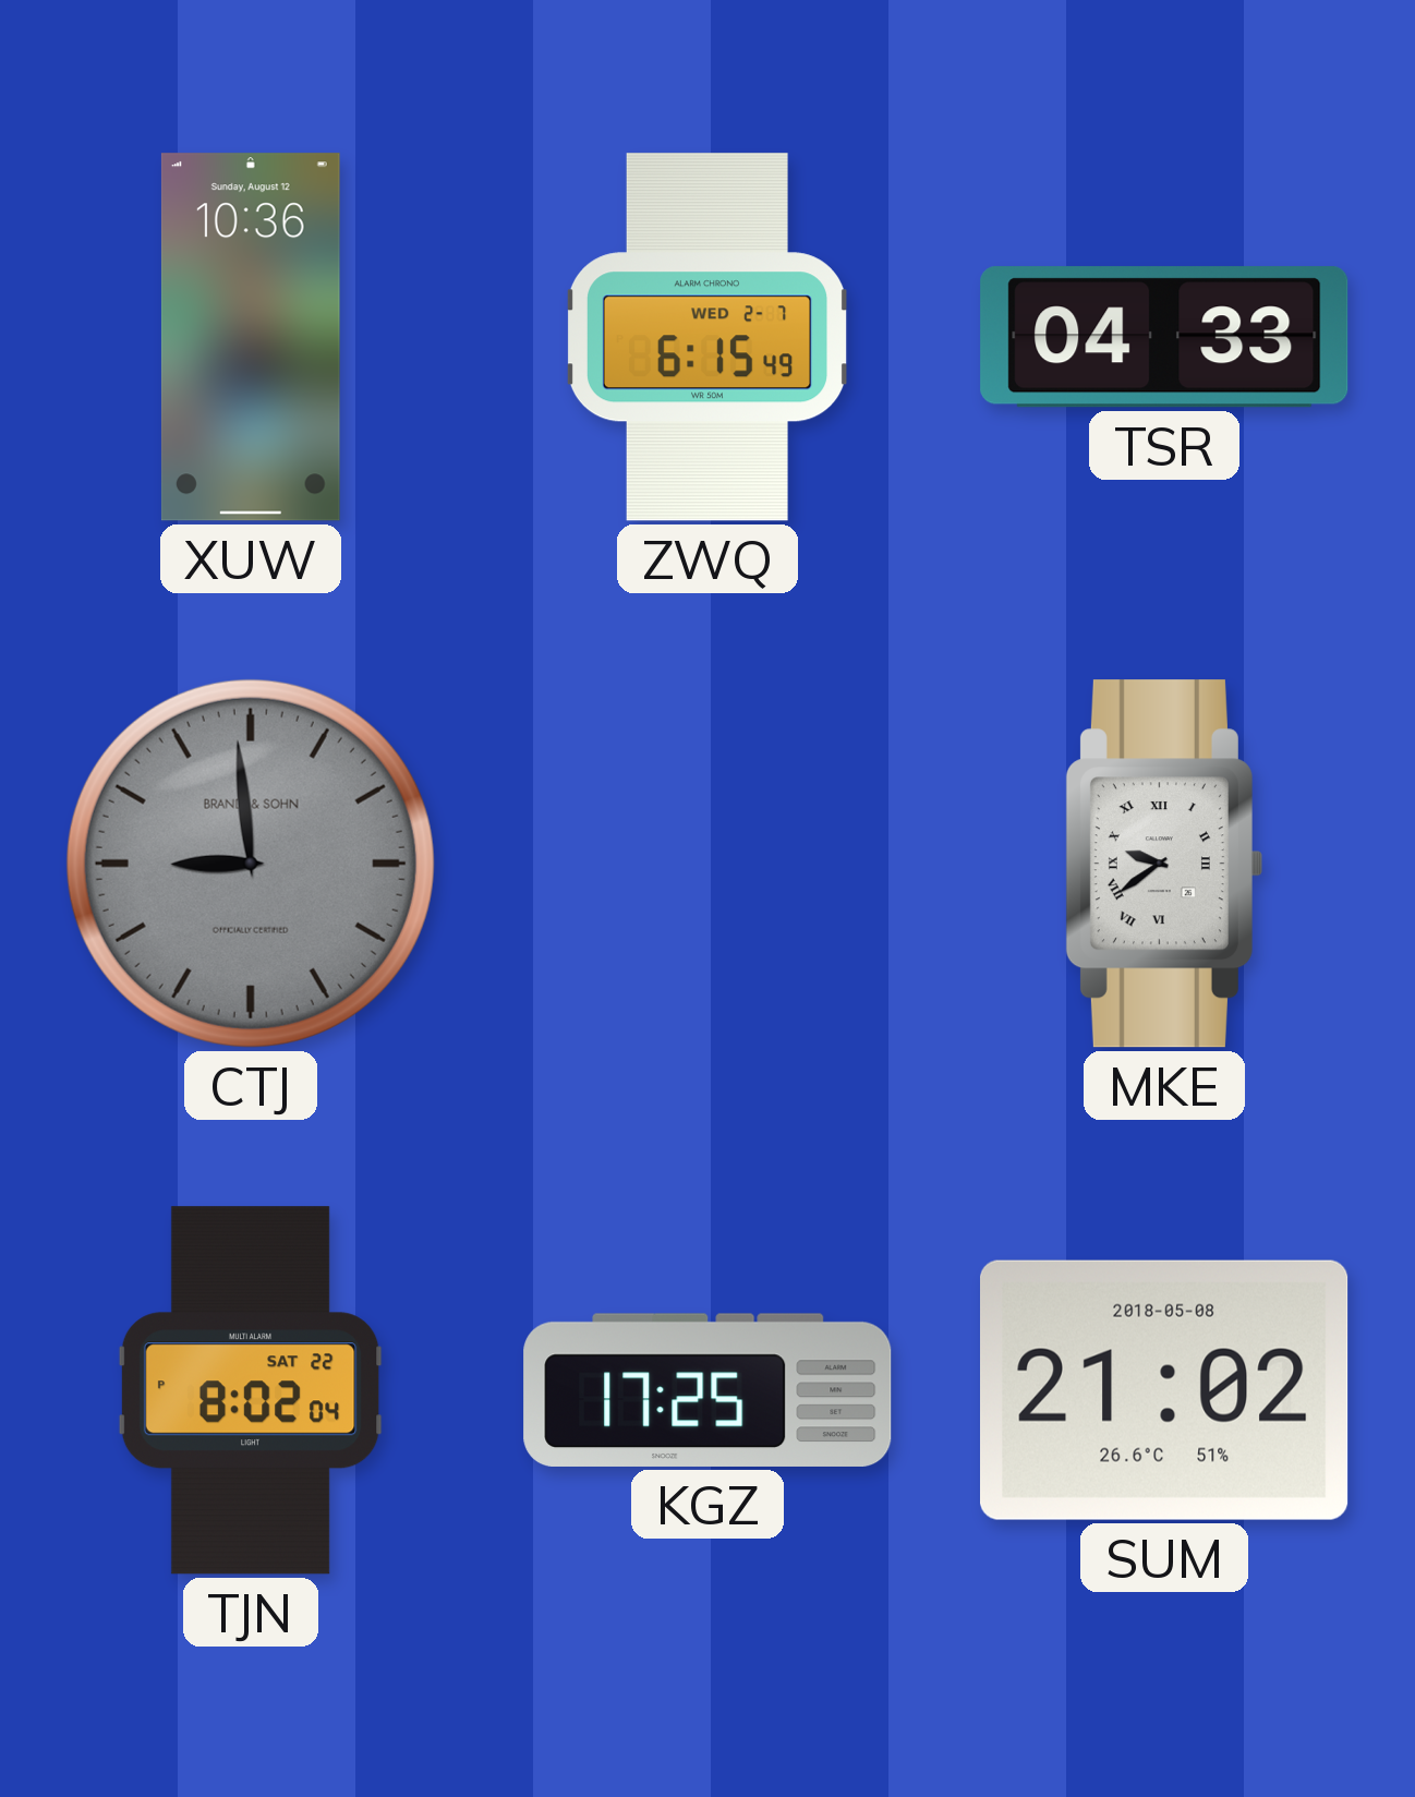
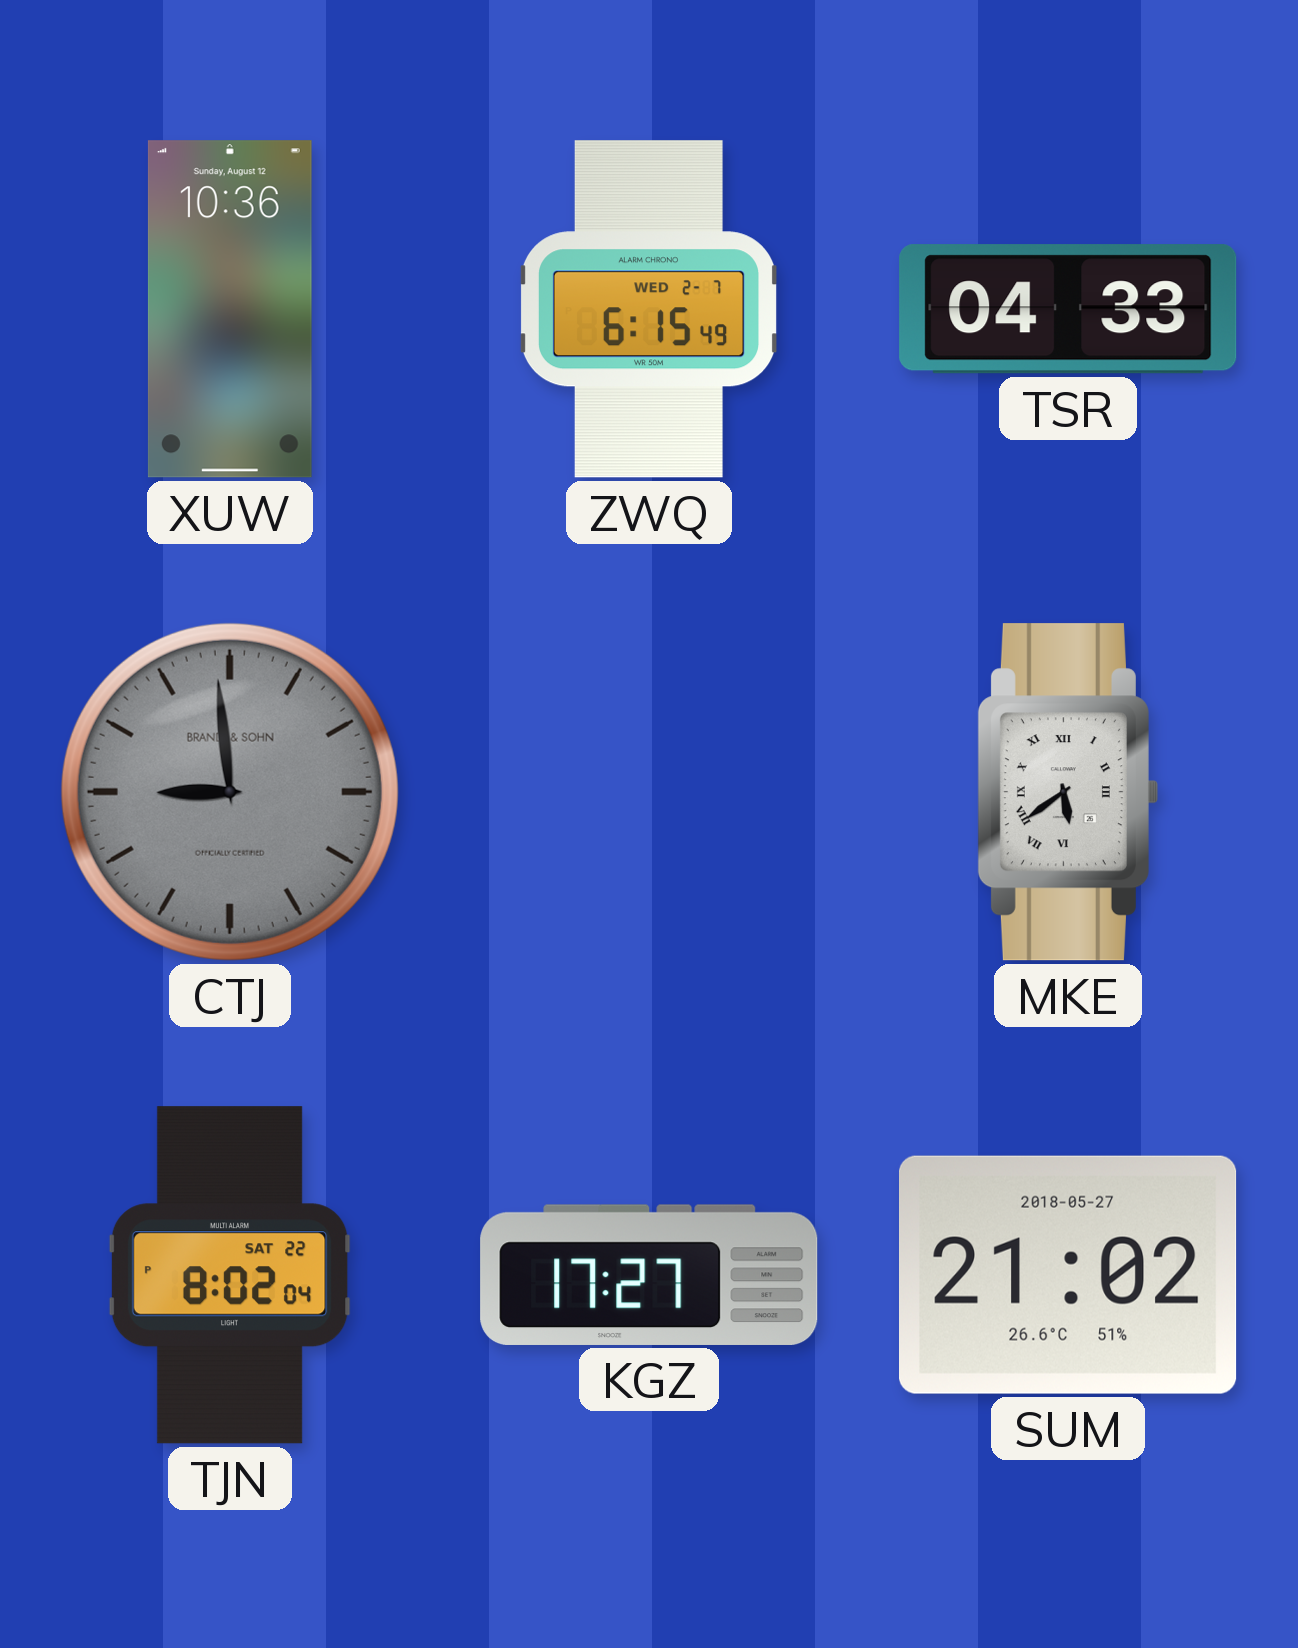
MKE: 9:39 -> 5:39 (1067, 792)
KGZ: 17:25 -> 17:27 (649, 1275)
SUM date: 2018-05-08 -> 2018-05-27 (1069, 1275)
